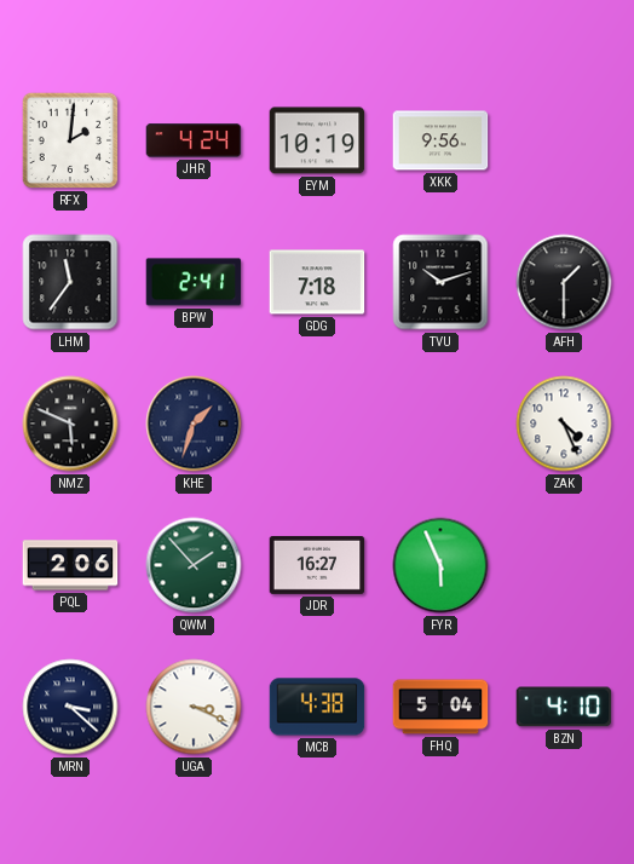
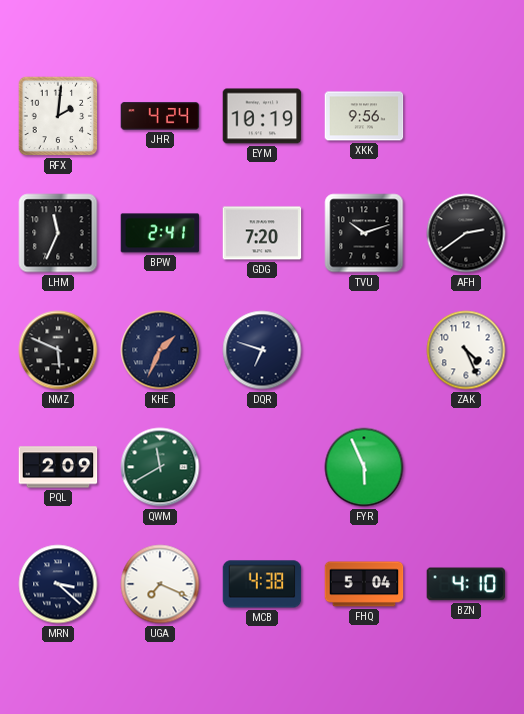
LHM: 11:36 -> 11:34 (58, 233)
GDG: 7:18 -> 7:20 (262, 233)
AFH: 1:30 -> 2:39 (466, 233)
KHE: 1:33 -> 1:34 (160, 350)
DQR: none -> 6:48 (262, 350)
PQL: 2:06 -> 2:09 (58, 467)
QWM: 1:53 -> 11:40 (160, 467)
JDR: 16:27 -> none (317, 565)
UGA: 3:19 -> 7:19 (160, 584)
